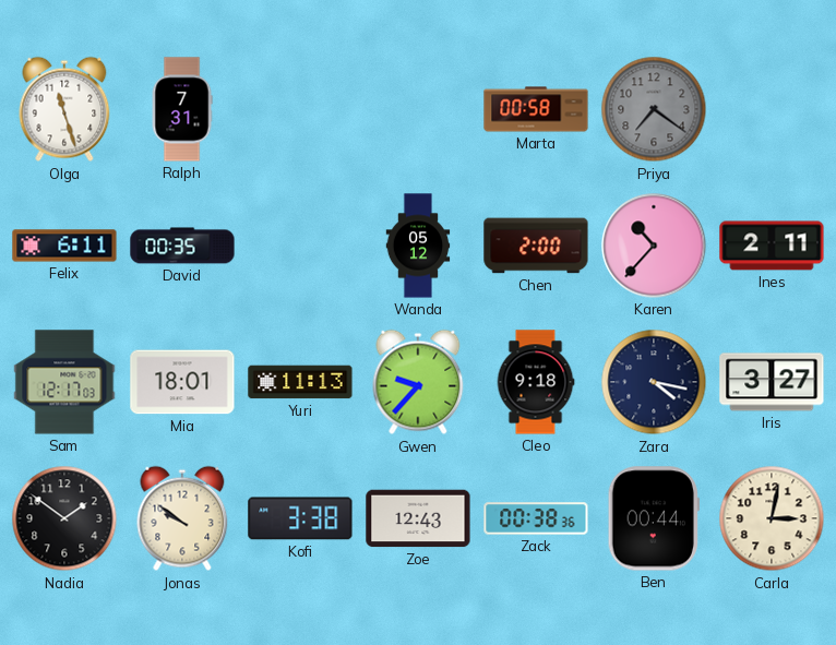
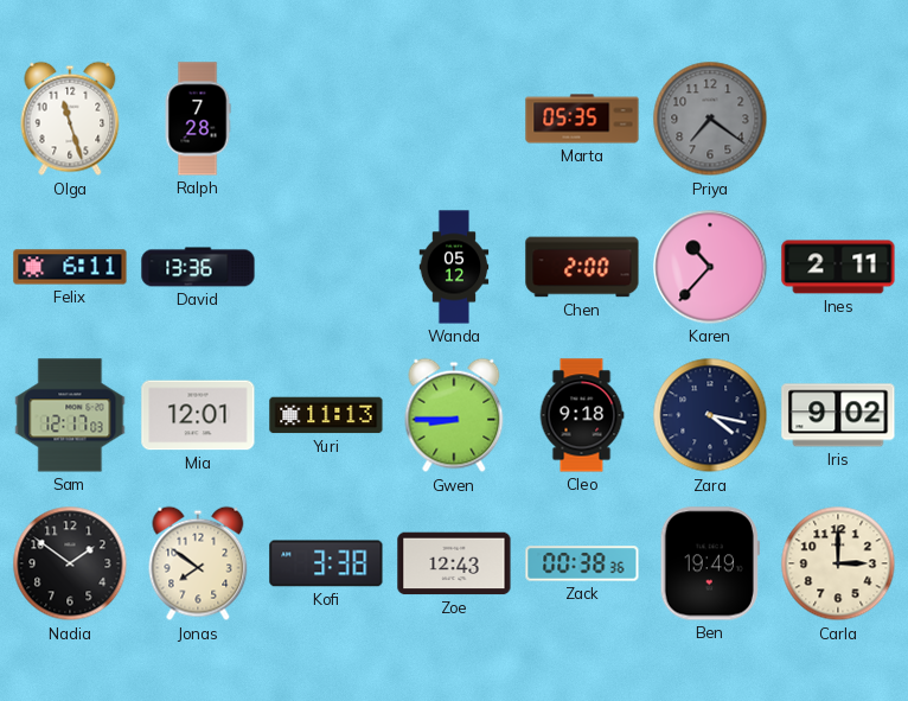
Ralph: 7:31 -> 7:28 (198, 119)
Marta: 00:58 -> 05:35 (582, 119)
David: 00:35 -> 13:36 (198, 267)
Mia: 18:01 -> 12:01 (198, 415)
Gwen: 9:37 -> 8:45 (454, 415)
Iris: 3:27 -> 9:02 (838, 415)
Jonas: 9:51 -> 7:51 (198, 563)
Ben: 00:44 -> 19:49 (710, 563)
Carla: 3:02 -> 3:00 (838, 563)
